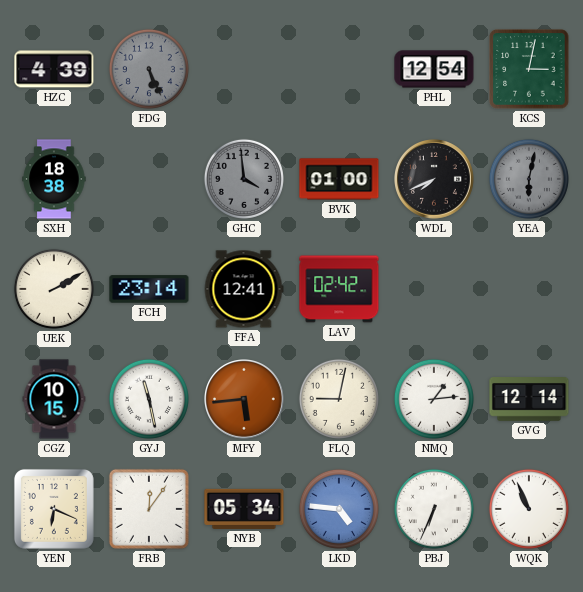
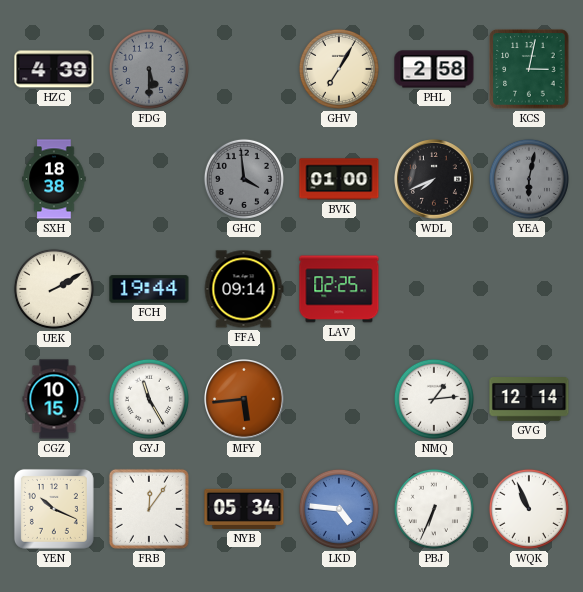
FDG: 5:26 -> 5:30 (149, 69)
GHV: none -> 7:05 (339, 69)
PHL: 12:54 -> 2:58 (434, 69)
FCH: 23:14 -> 19:44 (149, 289)
FFA: 12:41 -> 09:14 (244, 289)
LAV: 02:42 -> 02:25 (339, 289)
GYJ: 11:28 -> 11:25 (149, 399)
FLQ: 9:02 -> none (339, 399)
YEN: 6:19 -> 10:19 (54, 509)
